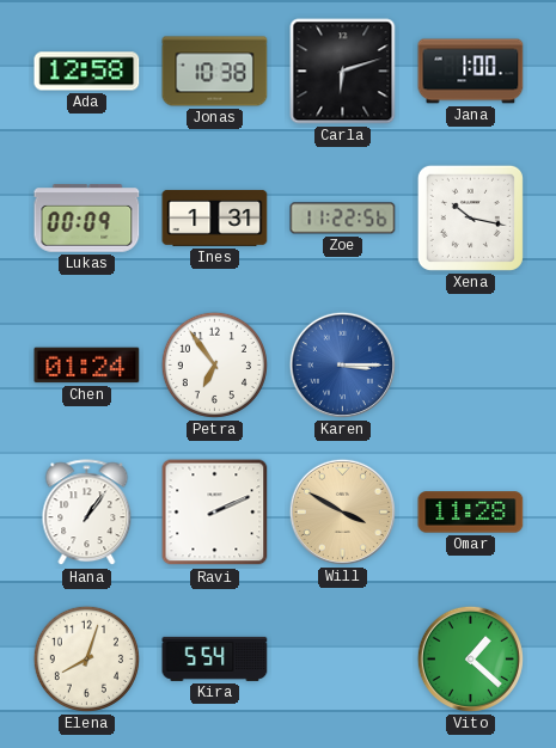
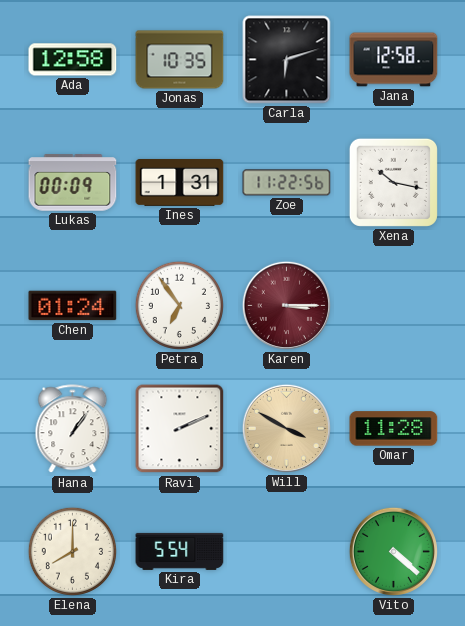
Jonas: 10:38 -> 10:35 (180, 60)
Jana: 1:00 -> 12:58 (394, 60)
Karen dial: blue -> burgundy (286, 305)
Elena: 8:03 -> 8:00 (72, 551)
Vito: 1:22 -> 4:22 (393, 551)
